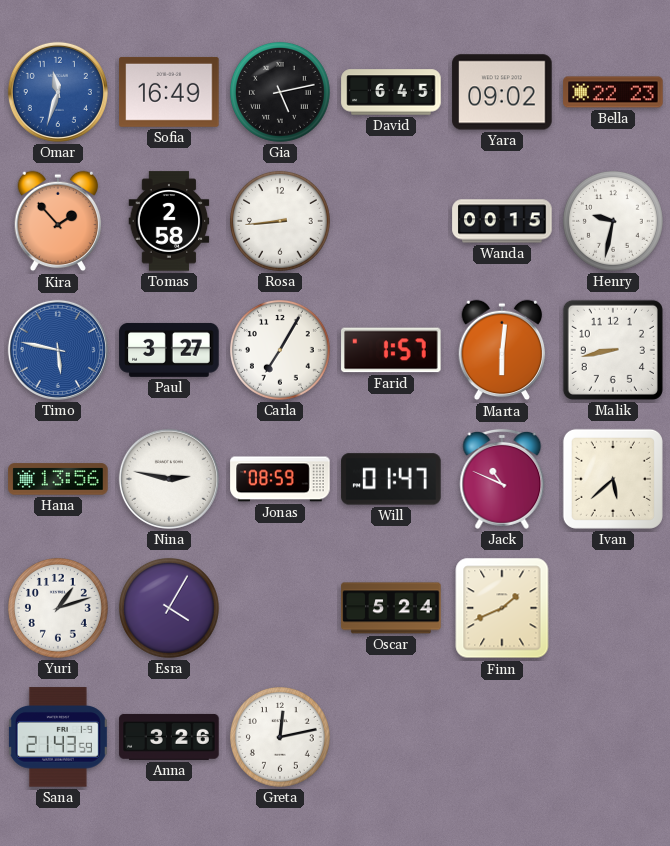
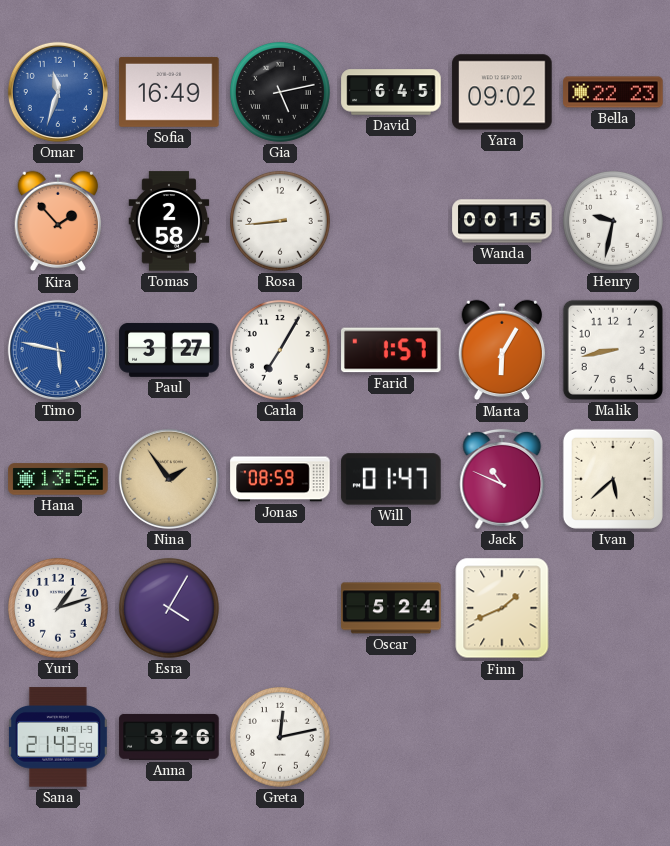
Marta: 6:01 -> 6:05 (502, 350)
Nina: 2:47 -> 1:54 (169, 479)
Nina dial: white -> champagne (169, 479)
